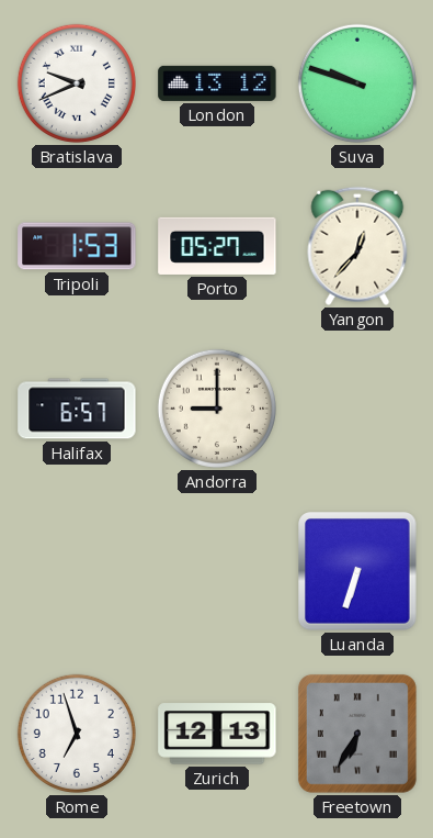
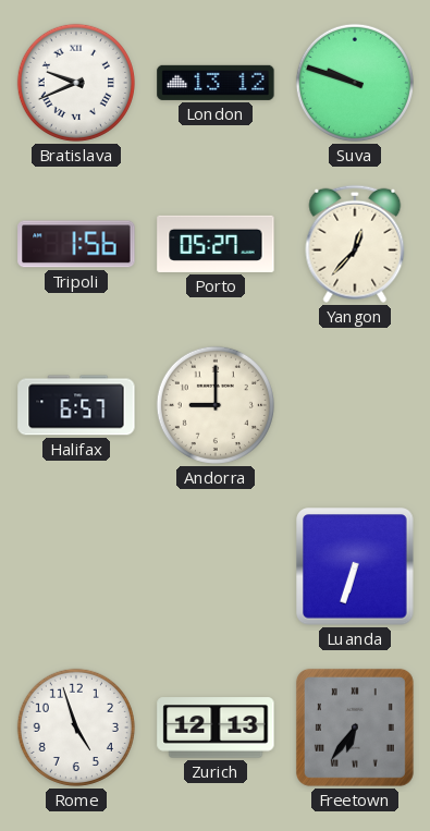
Tripoli: 1:53 -> 1:56 (76, 244)
Rome: 6:57 -> 4:57 (76, 728)
Freetown: 6:35 -> 6:36 (355, 728)
